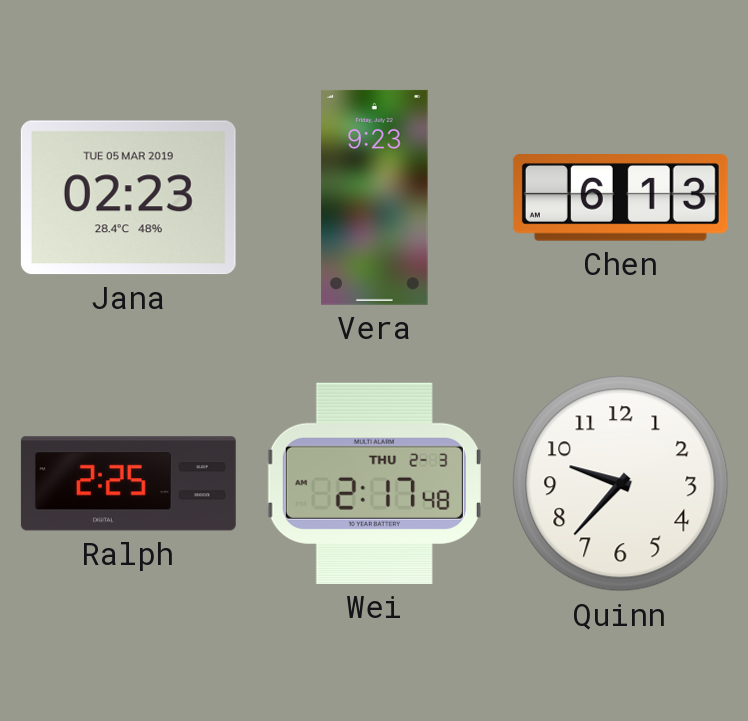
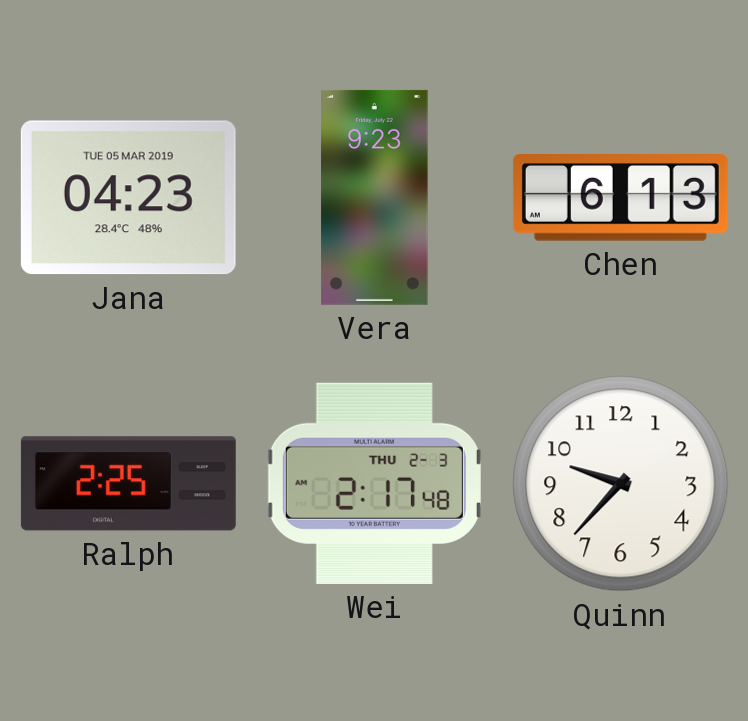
Jana: 02:23 -> 04:23 (128, 198)
